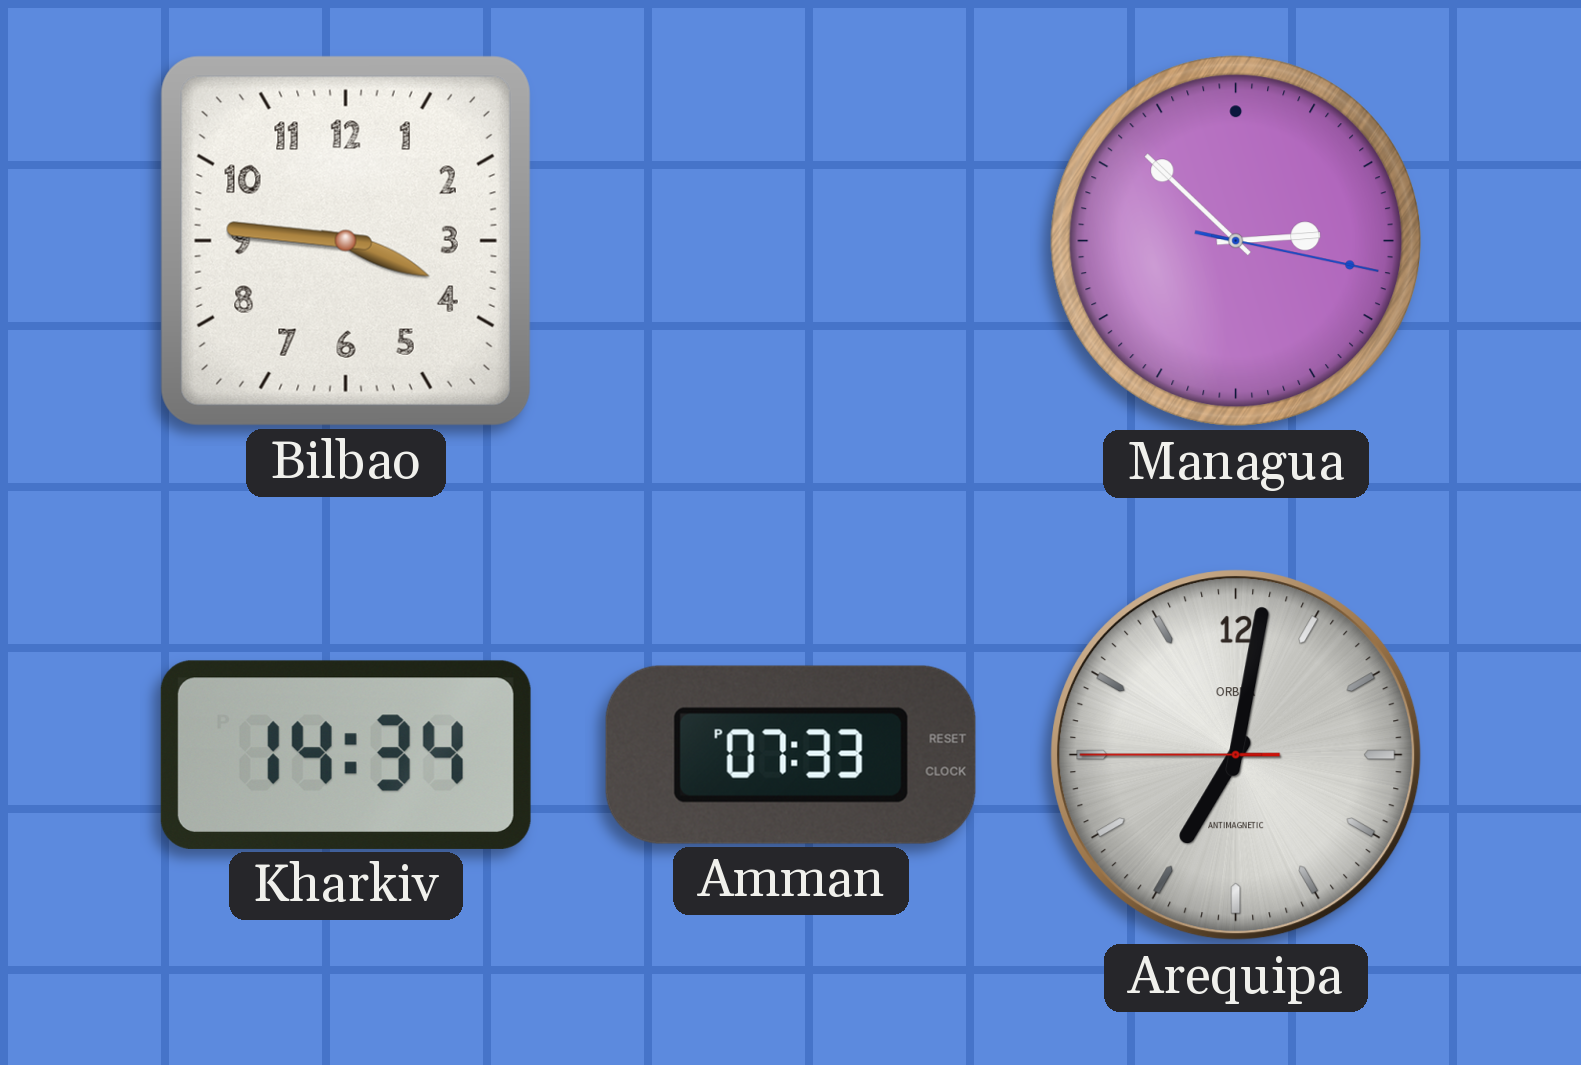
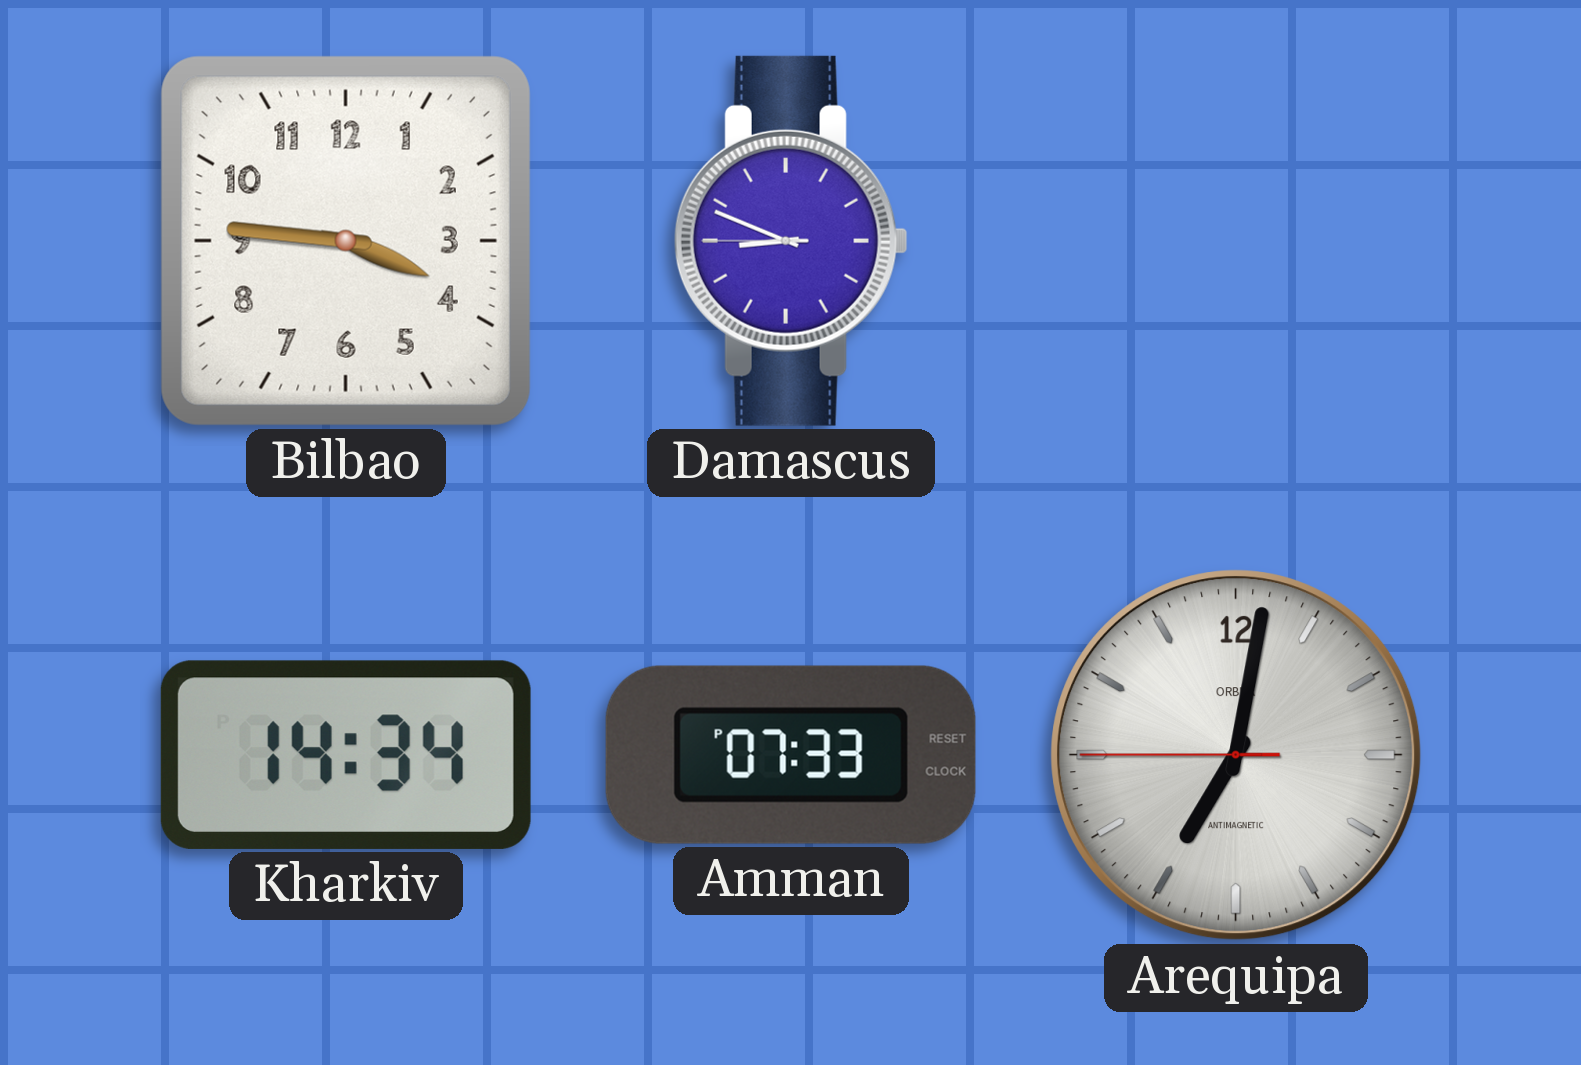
Damascus: none -> 8:48 (791, 241)
Managua: 2:52 -> none (1236, 241)
